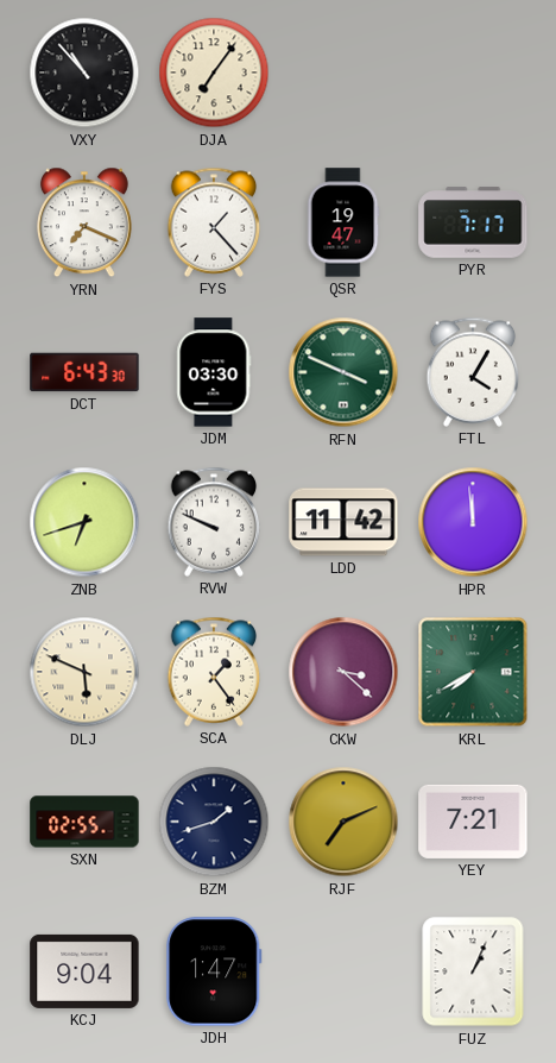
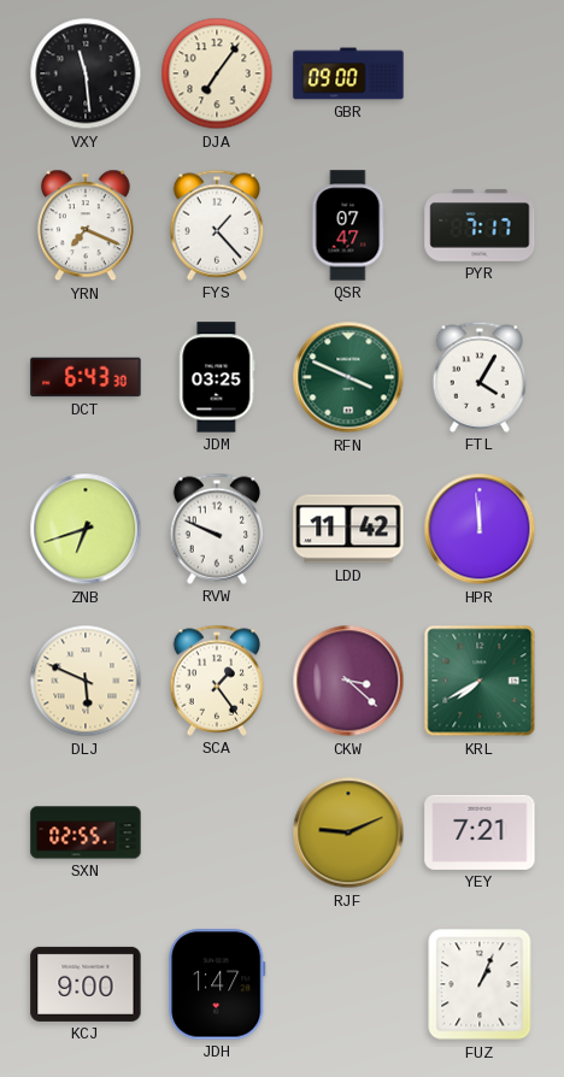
VXY: 10:53 -> 11:29 (86, 73)
GBR: none -> 09:00 (348, 73)
QSR: 19:47 -> 07:47 (348, 225)
JDM: 03:30 -> 03:25 (217, 377)
BZM: 1:42 -> none (214, 822)
RJF: 7:11 -> 9:11 (348, 832)
KCJ: 9:04 -> 9:00 (86, 984)
